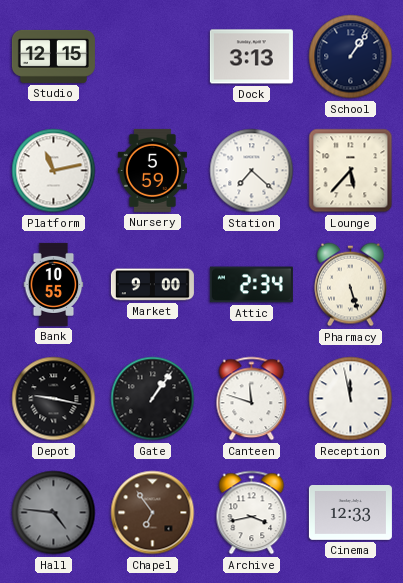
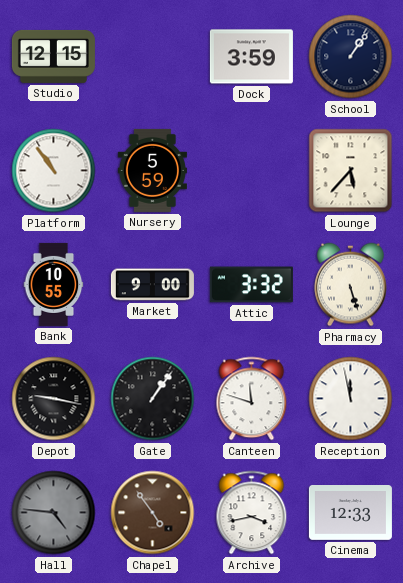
Dock: 3:13 -> 3:59 (251, 57)
Platform: 11:13 -> 10:54 (54, 171)
Station: 7:22 -> none (252, 171)
Attic: 2:34 -> 3:32 (251, 285)
Chapel: 6:54 -> 4:54 (153, 513)
